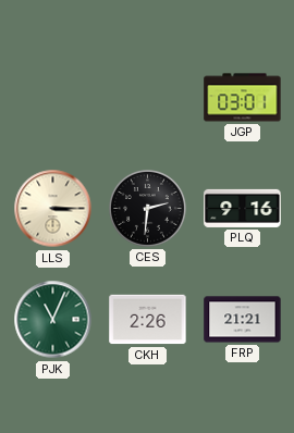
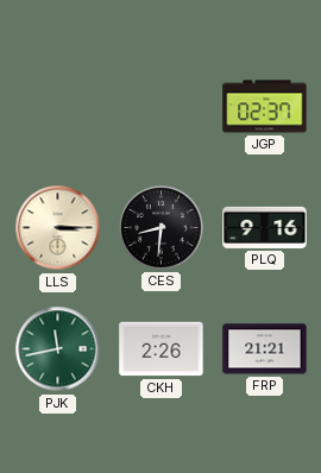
JGP: 03:01 -> 02:37 (265, 107)
CES: 2:31 -> 8:31 (162, 228)
PJK: 11:04 -> 11:43 (58, 349)
